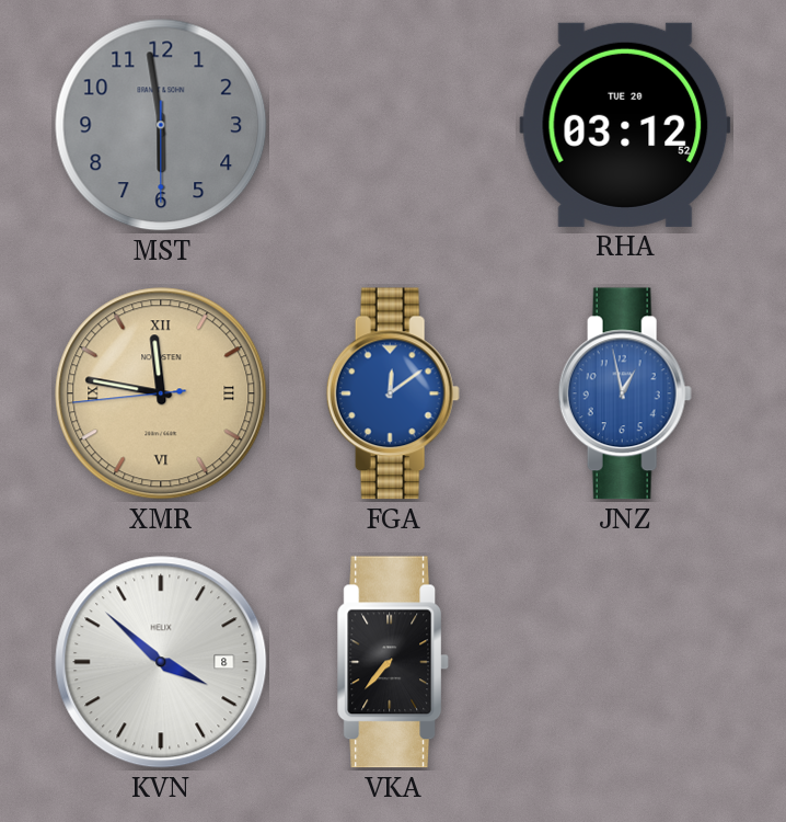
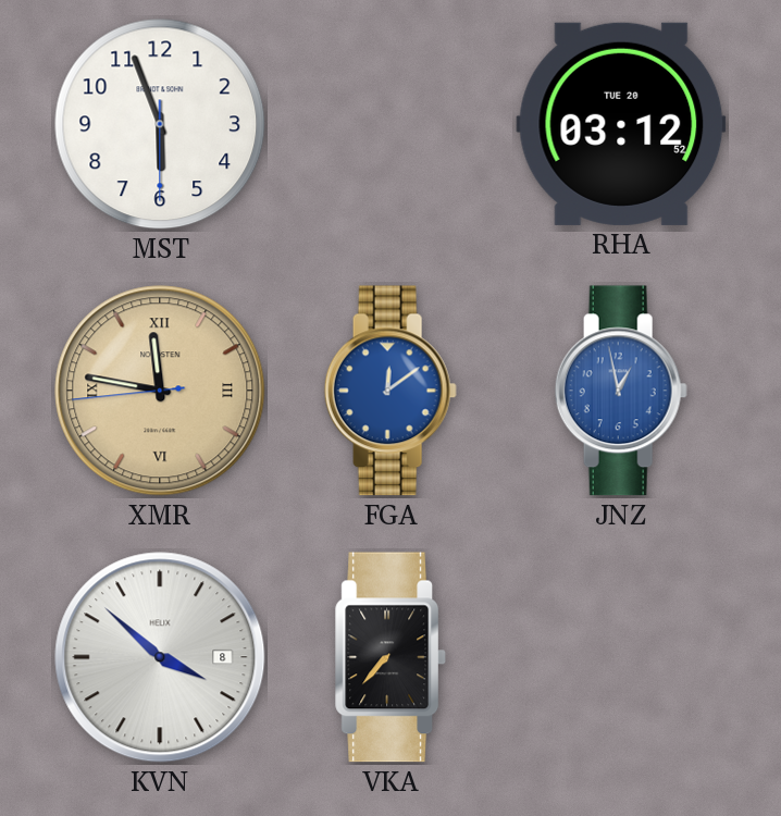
MST: 5:58 -> 5:56 (160, 124)
MST dial: grey -> white (160, 124)
